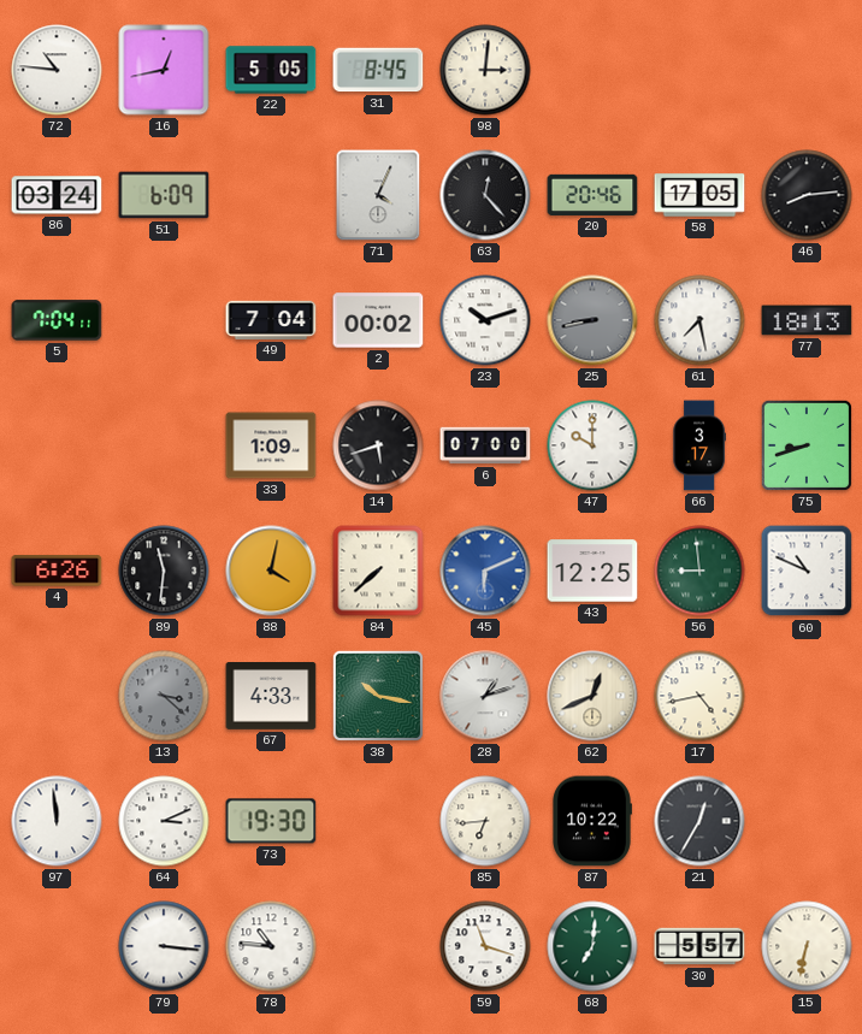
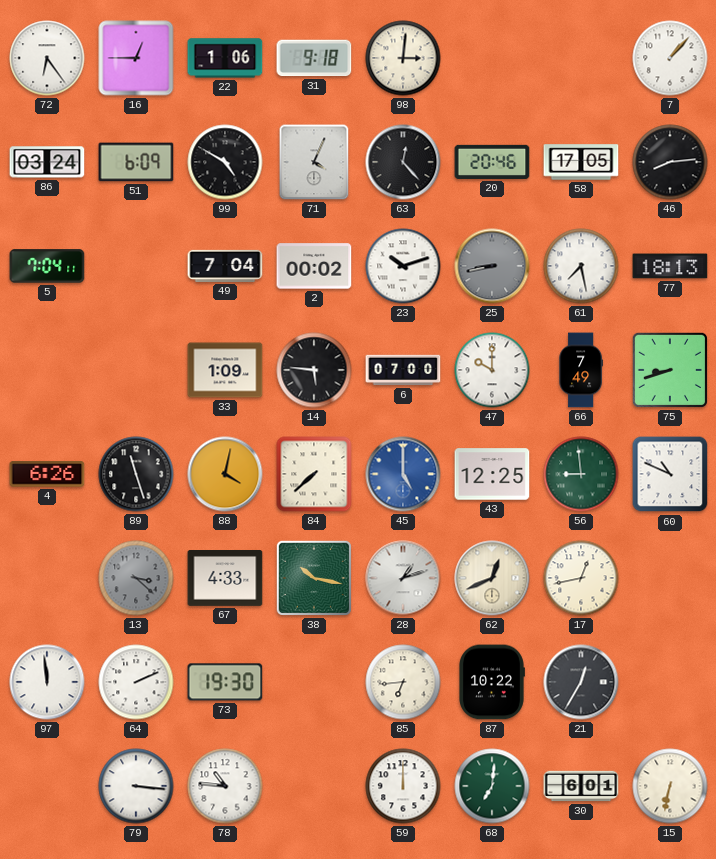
72: 10:46 -> 6:24 (47, 58)
16: 12:43 -> 12:45 (136, 58)
22: 5:05 -> 1:06 (225, 58)
31: 8:45 -> 9:18 (314, 58)
7: none -> 1:07 (670, 58)
99: none -> 4:50 (225, 162)
14: 5:42 -> 5:46 (314, 370)
66: 3:17 -> 7:49 (580, 370)
89: 11:31 -> 11:27 (136, 474)
45: 6:11 -> 5:00 (403, 474)
17: 4:43 -> 12:43 (581, 578)
64: 3:11 -> 2:11 (136, 682)
59: 11:18 -> 12:00 (403, 786)
30: 5:57 -> 6:01 (581, 786)
